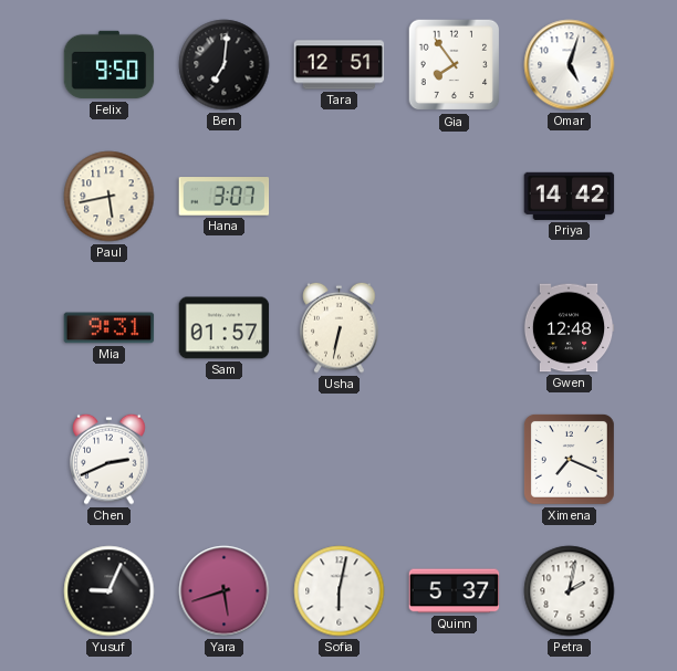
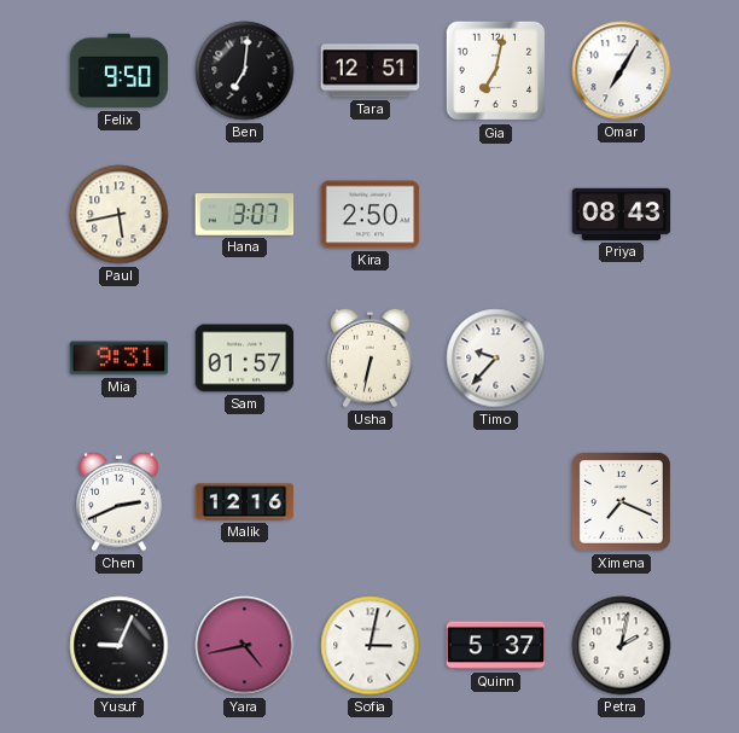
Gia: 7:54 -> 7:02 (496, 71)
Omar: 5:03 -> 7:05 (622, 71)
Kira: none -> 2:50 (371, 215)
Priya: 14:42 -> 08:43 (622, 214)
Timo: none -> 9:37 (496, 359)
Gwen: 12:48 -> none (569, 328)
Malik: none -> 12:16 (245, 502)
Yara: 5:42 -> 4:43 (245, 646)
Sofia: 6:02 -> 3:02 (371, 646)
